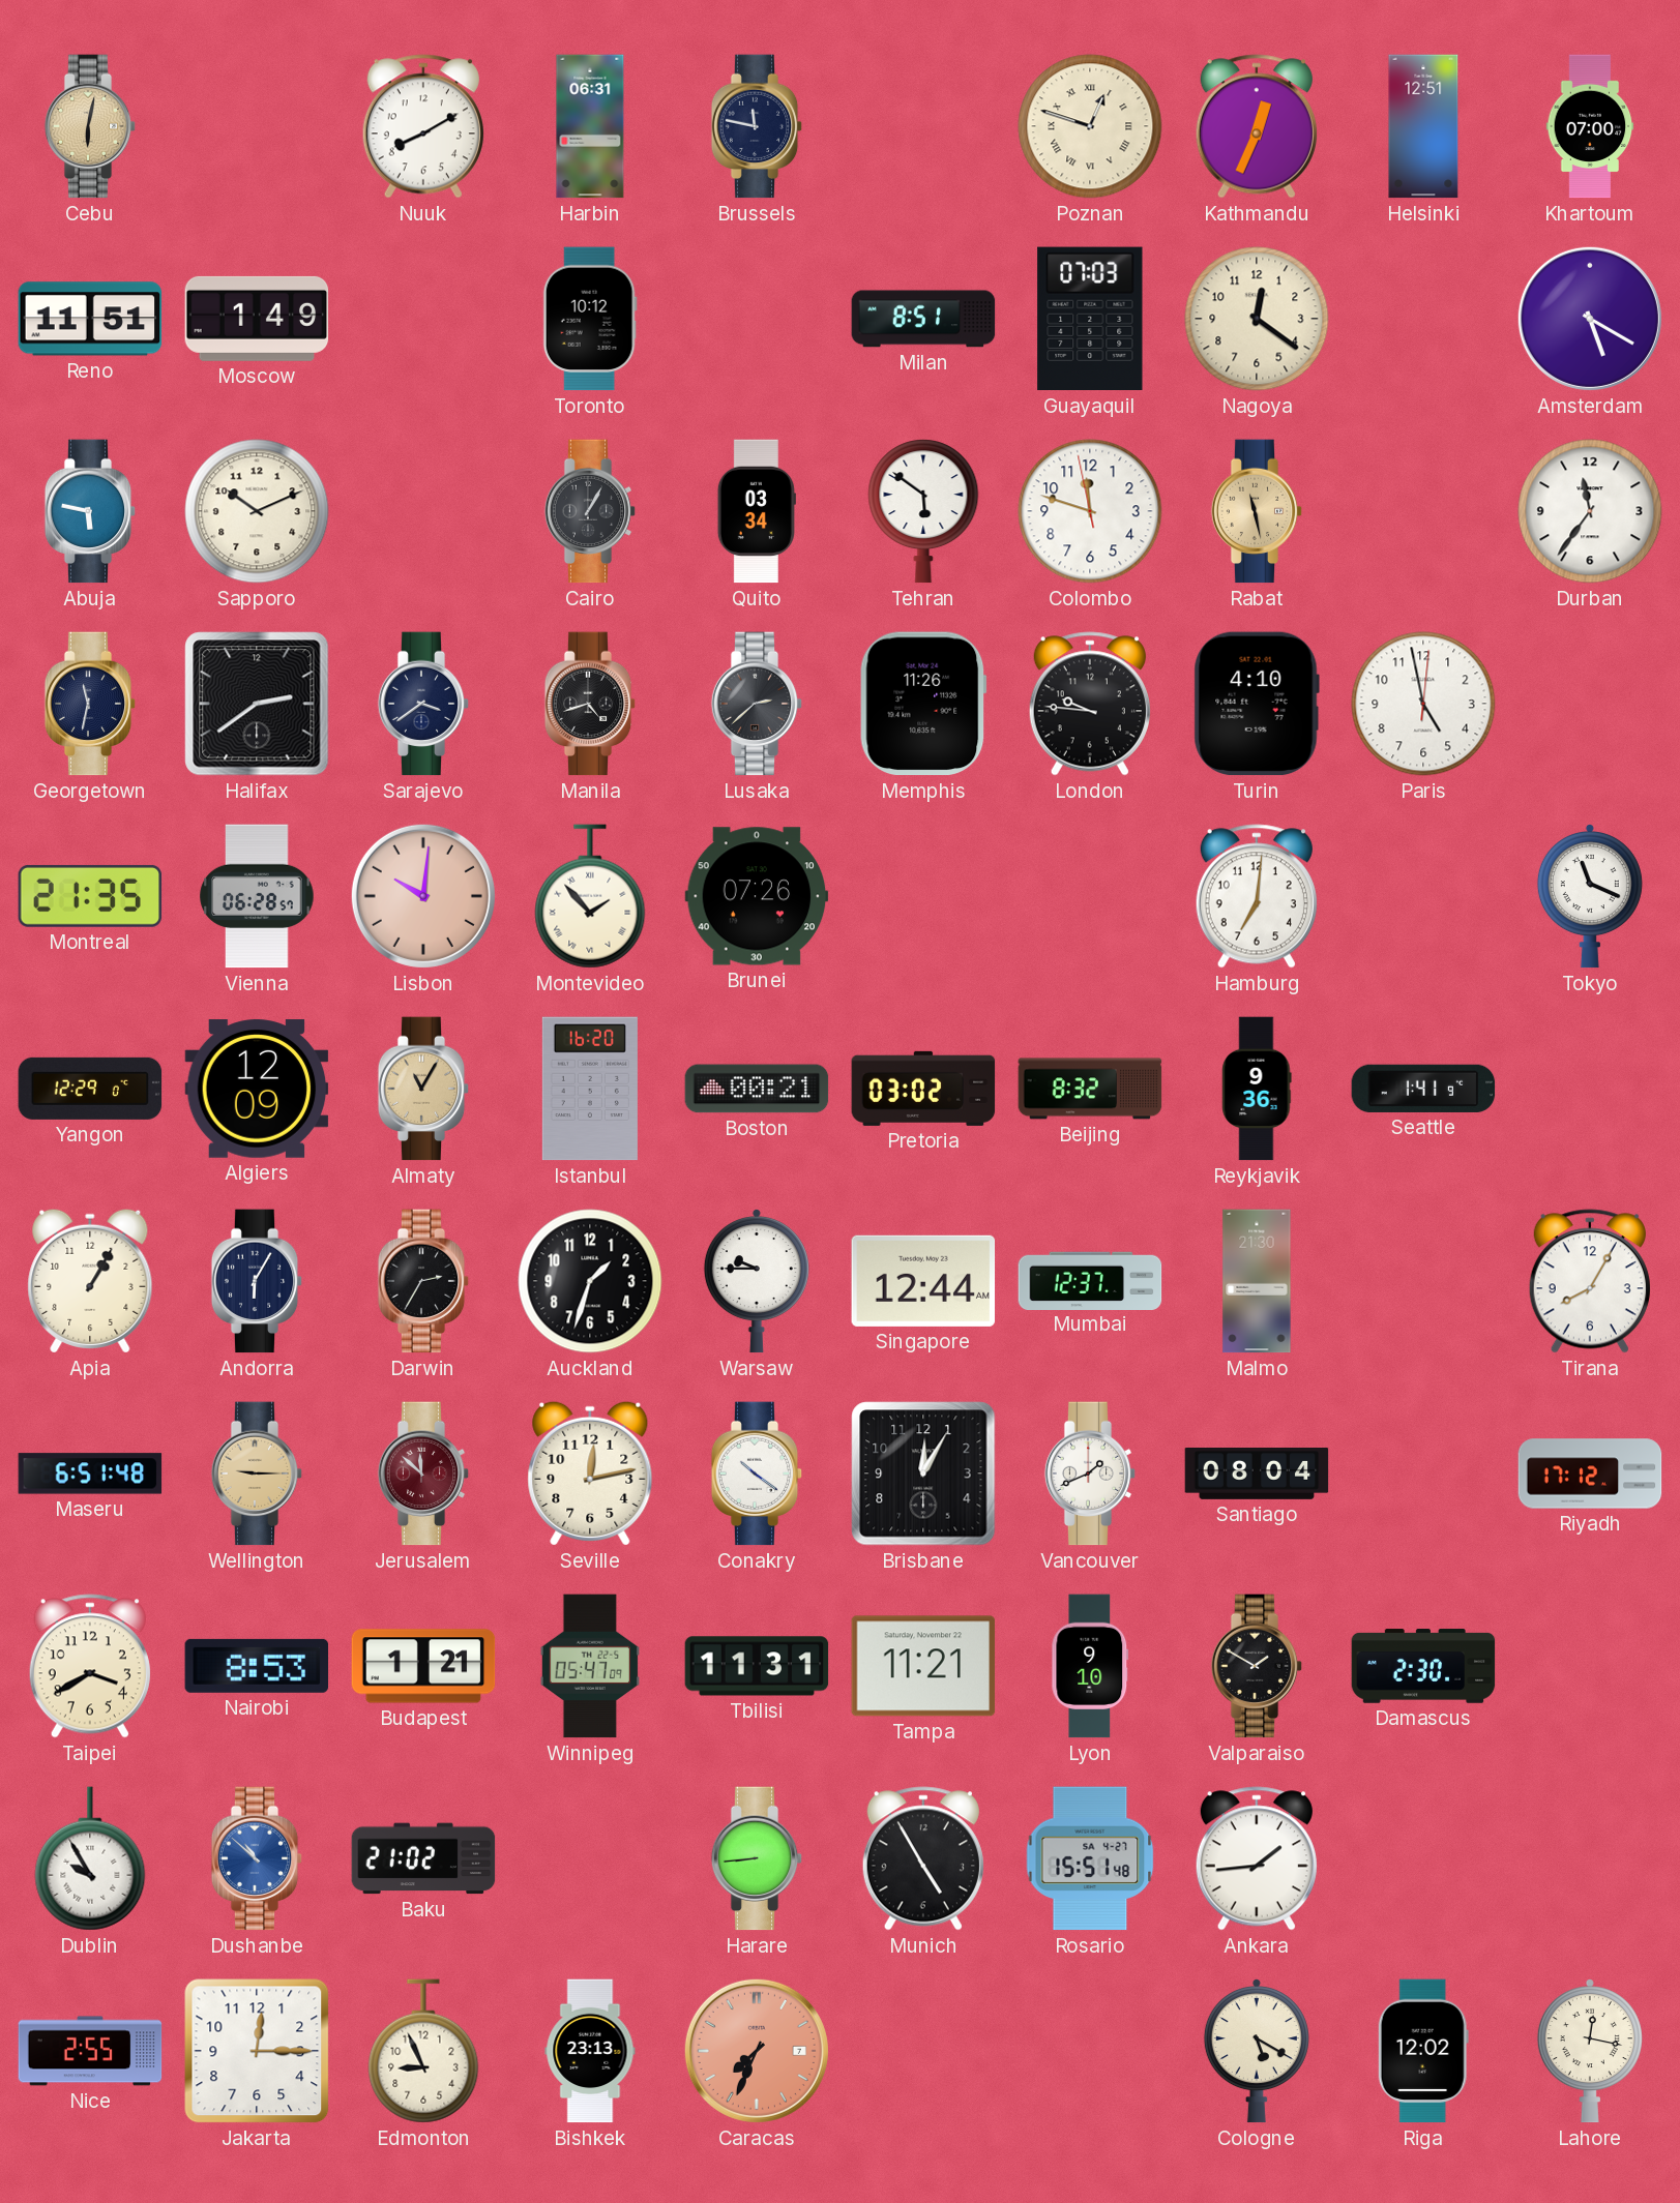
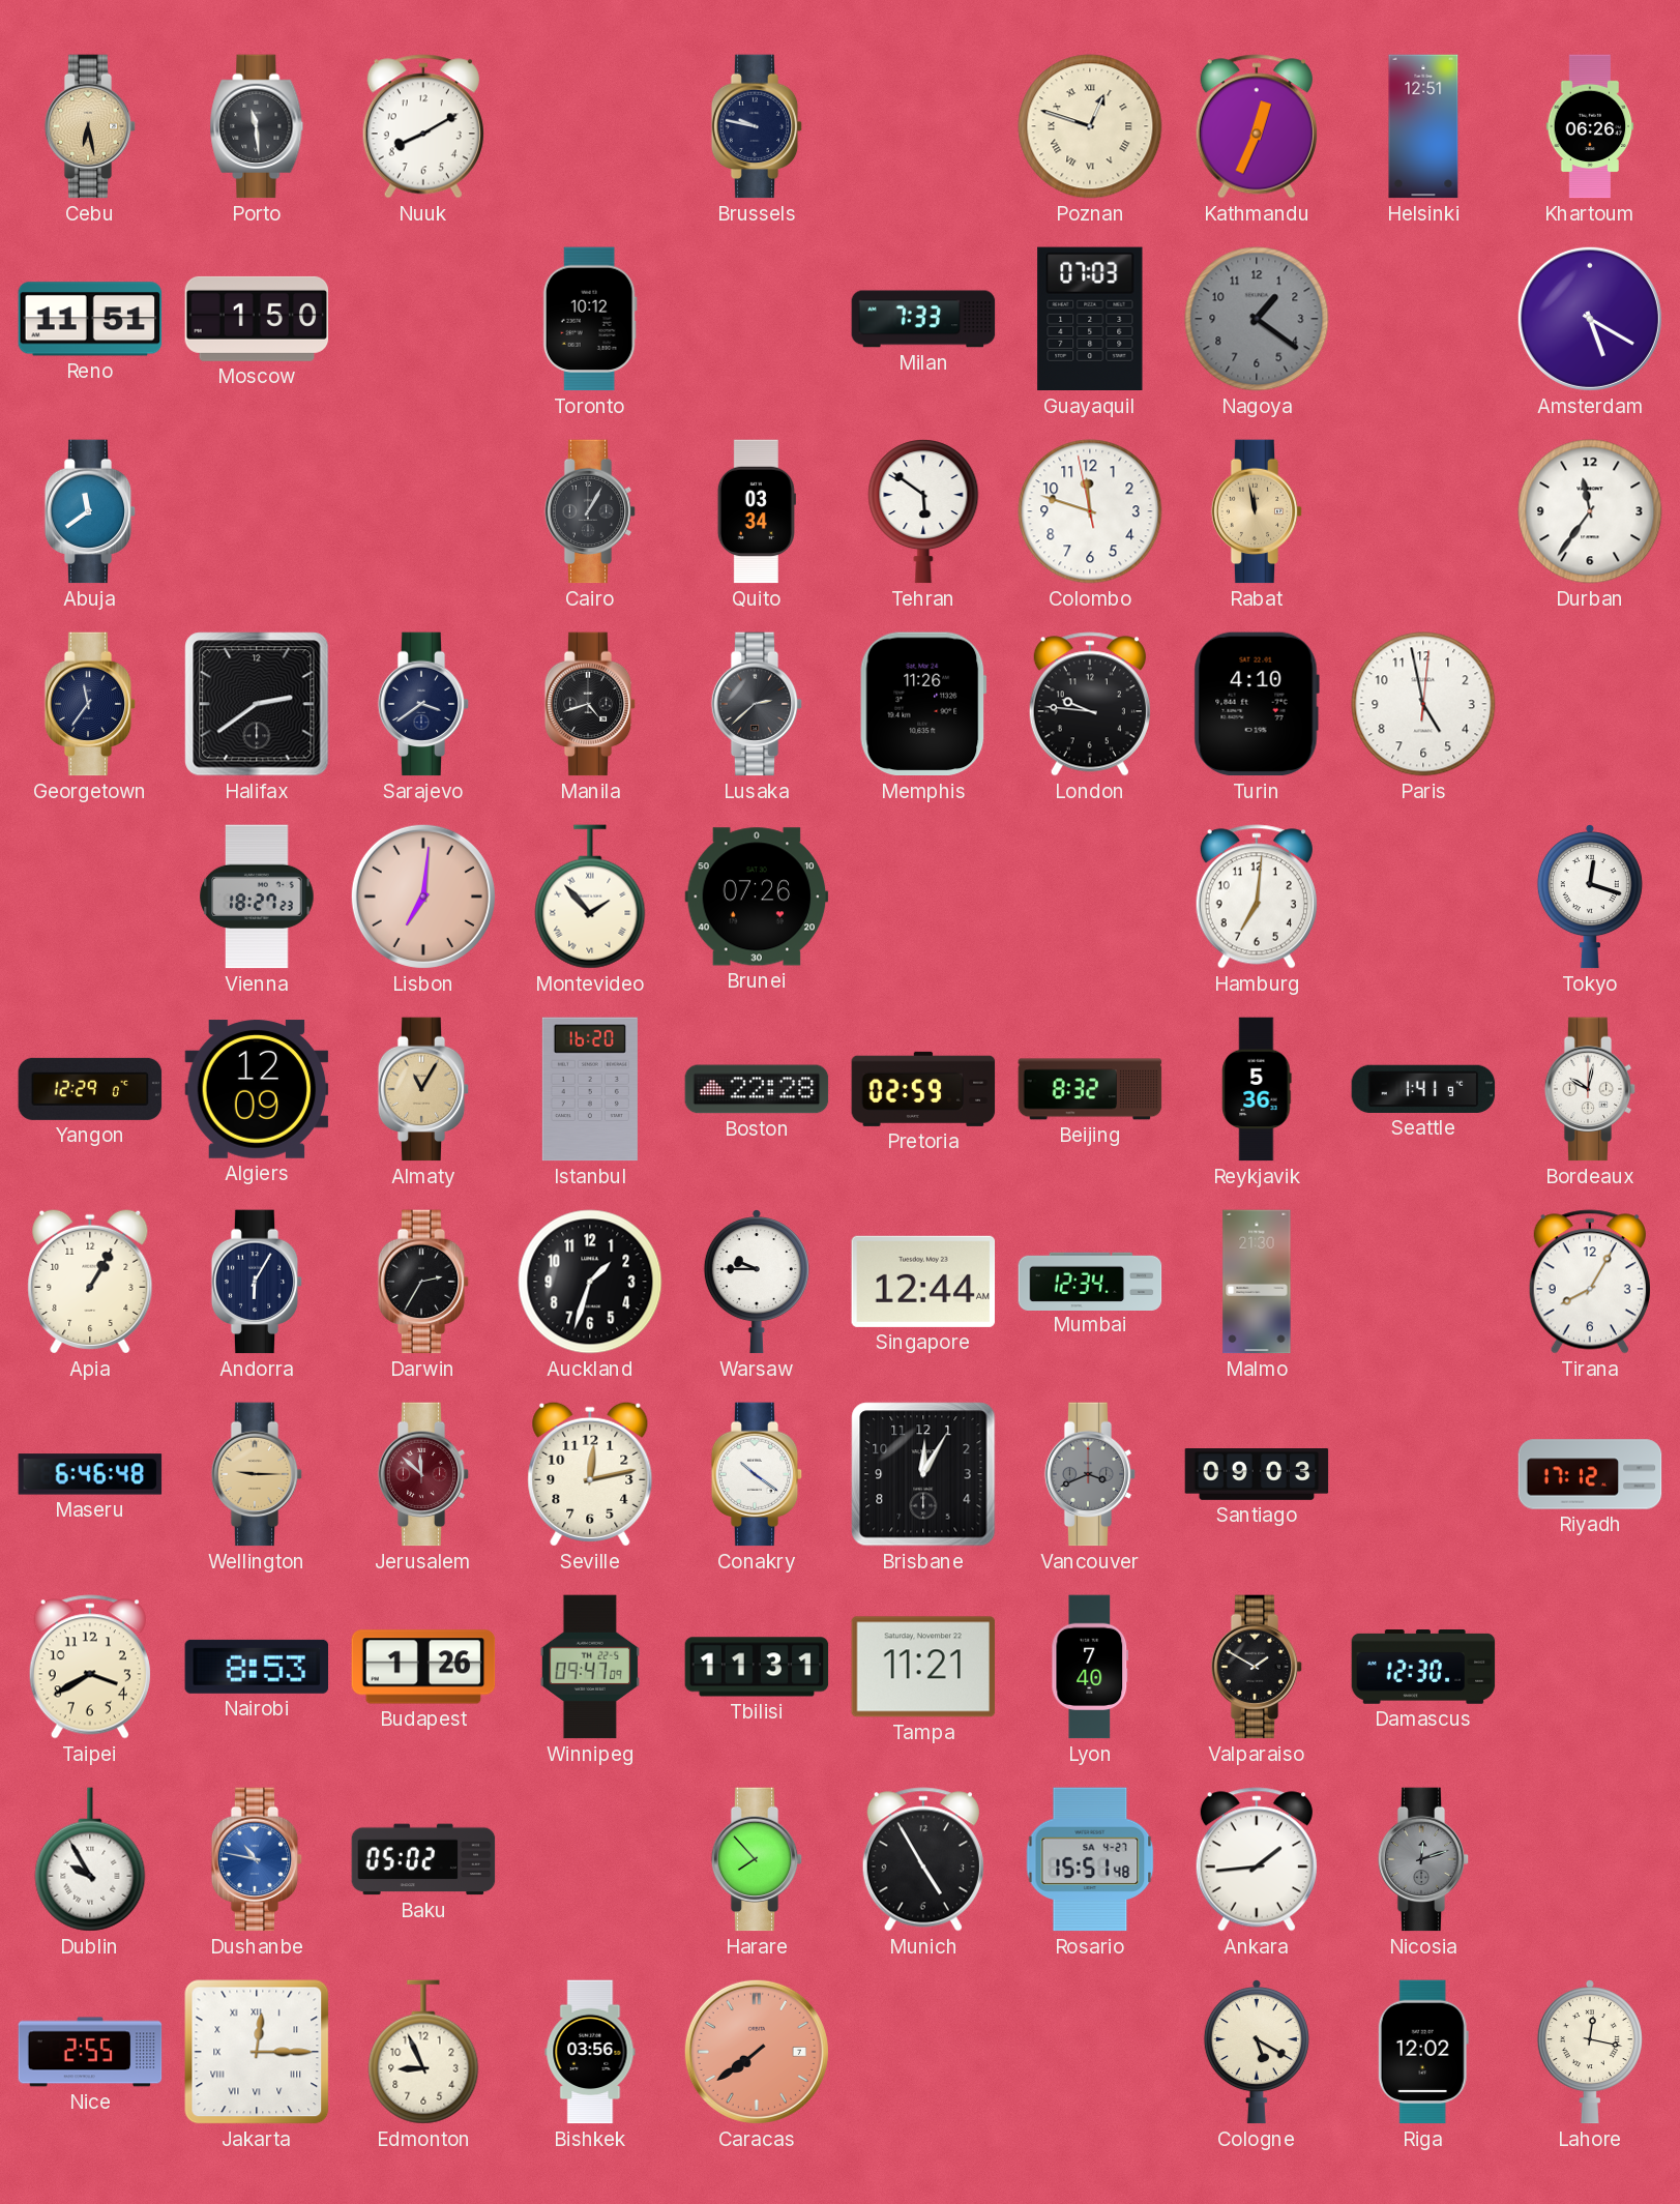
Cebu: 6:02 -> 6:28 (90, 126)
Porto: none -> 11:29 (257, 126)
Harbin: 06:31 -> none (590, 126)
Brussels: 11:47 -> 9:47 (757, 126)
Khartoum: 07:00 -> 06:26 (1590, 126)
Moscow: 1:49 -> 1:50 (257, 319)
Milan: 8:51 -> 7:33 (923, 319)
Nagoya: 12:21 -> 1:21 (1257, 319)
Nagoya dial: cream -> grey (1257, 319)
Abuja: 5:47 -> 11:39 (90, 511)
Sapporo: 10:11 -> none (257, 511)
Rabat: 11:28 -> 11:58 (1257, 511)
Georgetown: 11:32 -> 11:36 (90, 704)
Montreal: 21:35 -> none (90, 896)
Vienna: 06:28 -> 18:27 (257, 897)
Lisbon: 10:01 -> 7:01 (423, 897)
Tokyo: 11:19 -> 12:18 (1590, 898)
Boston: 00:21 -> 22:28 (757, 1089)
Pretoria: 03:02 -> 02:59 (923, 1089)
Reykjavik: 9:36 -> 5:36 (1257, 1089)
Bordeaux: none -> 10:02 (1590, 1089)
Mumbai: 12:37 -> 12:34 (1090, 1281)
Maseru: 6:51 -> 6:46 (90, 1474)
Vancouver: 1:41 -> 3:41 (1090, 1474)
Vancouver dial: white -> grey (1090, 1474)
Santiago: 08:04 -> 09:03 (1257, 1475)
Budapest: 1:21 -> 1:26 (423, 1667)
Winnipeg: 05:47 -> 09:47 (590, 1667)
Lyon: 9:10 -> 7:40 (1090, 1667)
Damascus: 2:30 -> 12:30 (1423, 1667)
Dushanbe: 10:52 -> 10:47 (257, 1859)
Baku: 21:02 -> 05:02 (423, 1859)
Harare: 8:44 -> 7:53 (757, 1859)
Nicosia: none -> 12:12 (1423, 1859)
Jakarta numerals: Arabic -> Roman (257, 2052)
Bishkek: 23:13 -> 03:56 (590, 2052)
Caracas: 7:34 -> 7:39 (757, 2052)
